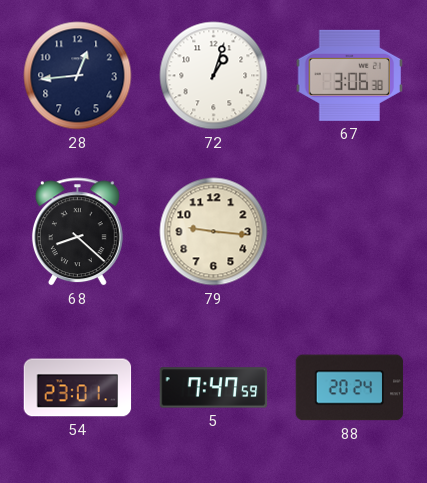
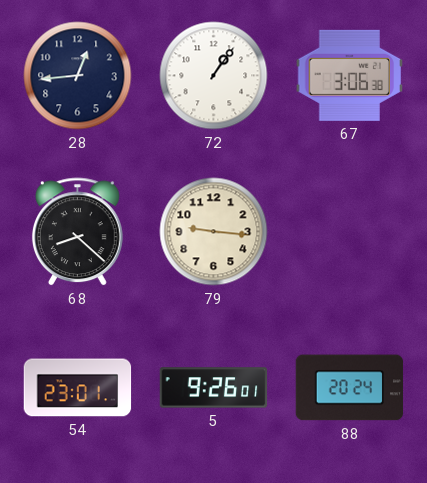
72: 1:03 -> 1:06 (214, 76)
5: 7:47 -> 9:26 (214, 388)
